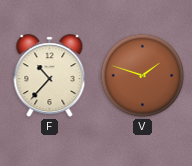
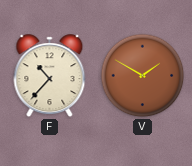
V: 1:48 -> 1:50 (143, 76)
